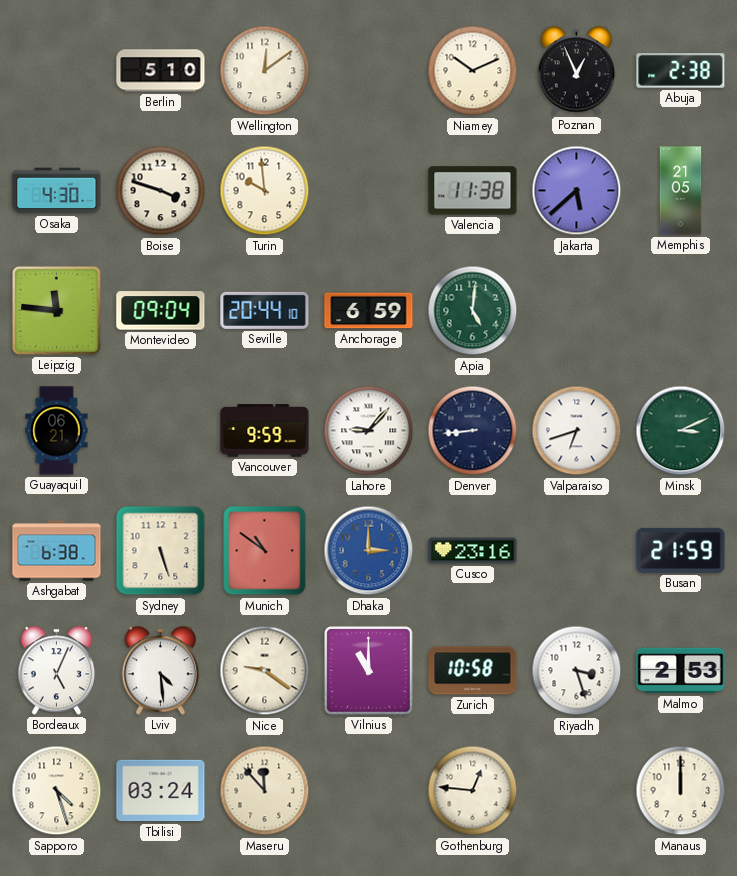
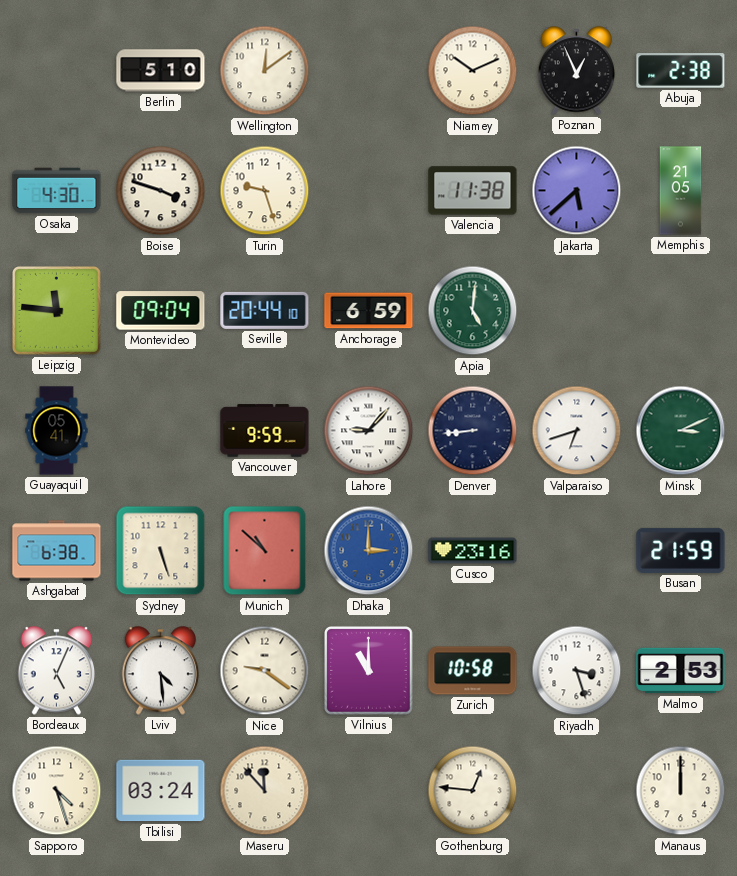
Turin: 9:59 -> 9:27 (265, 191)
Guayaquil: 06:21 -> 05:41 (57, 431)
Munich: 10:51 -> 10:52 (265, 551)
